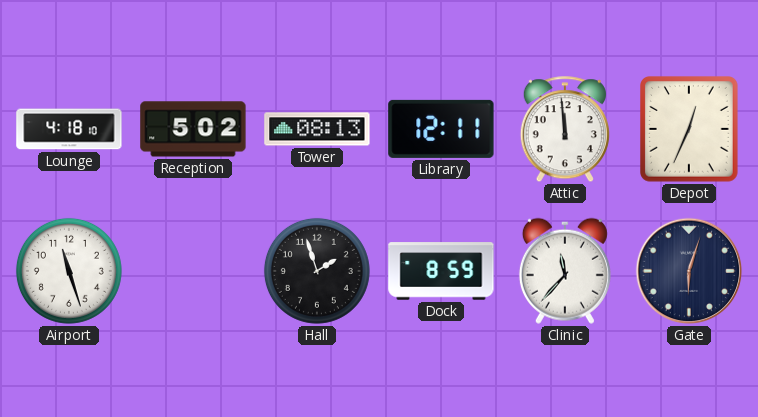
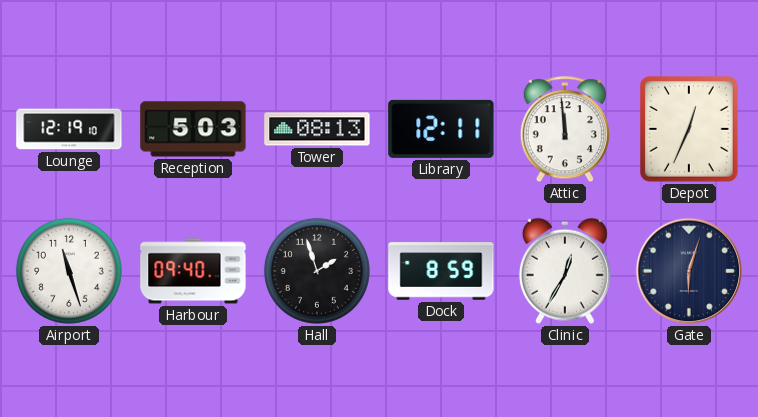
Lounge: 4:18 -> 12:19 (69, 129)
Reception: 5:02 -> 5:03 (193, 129)
Harbour: none -> 09:40 (193, 271)
Clinic: 11:37 -> 12:35 (565, 271)
